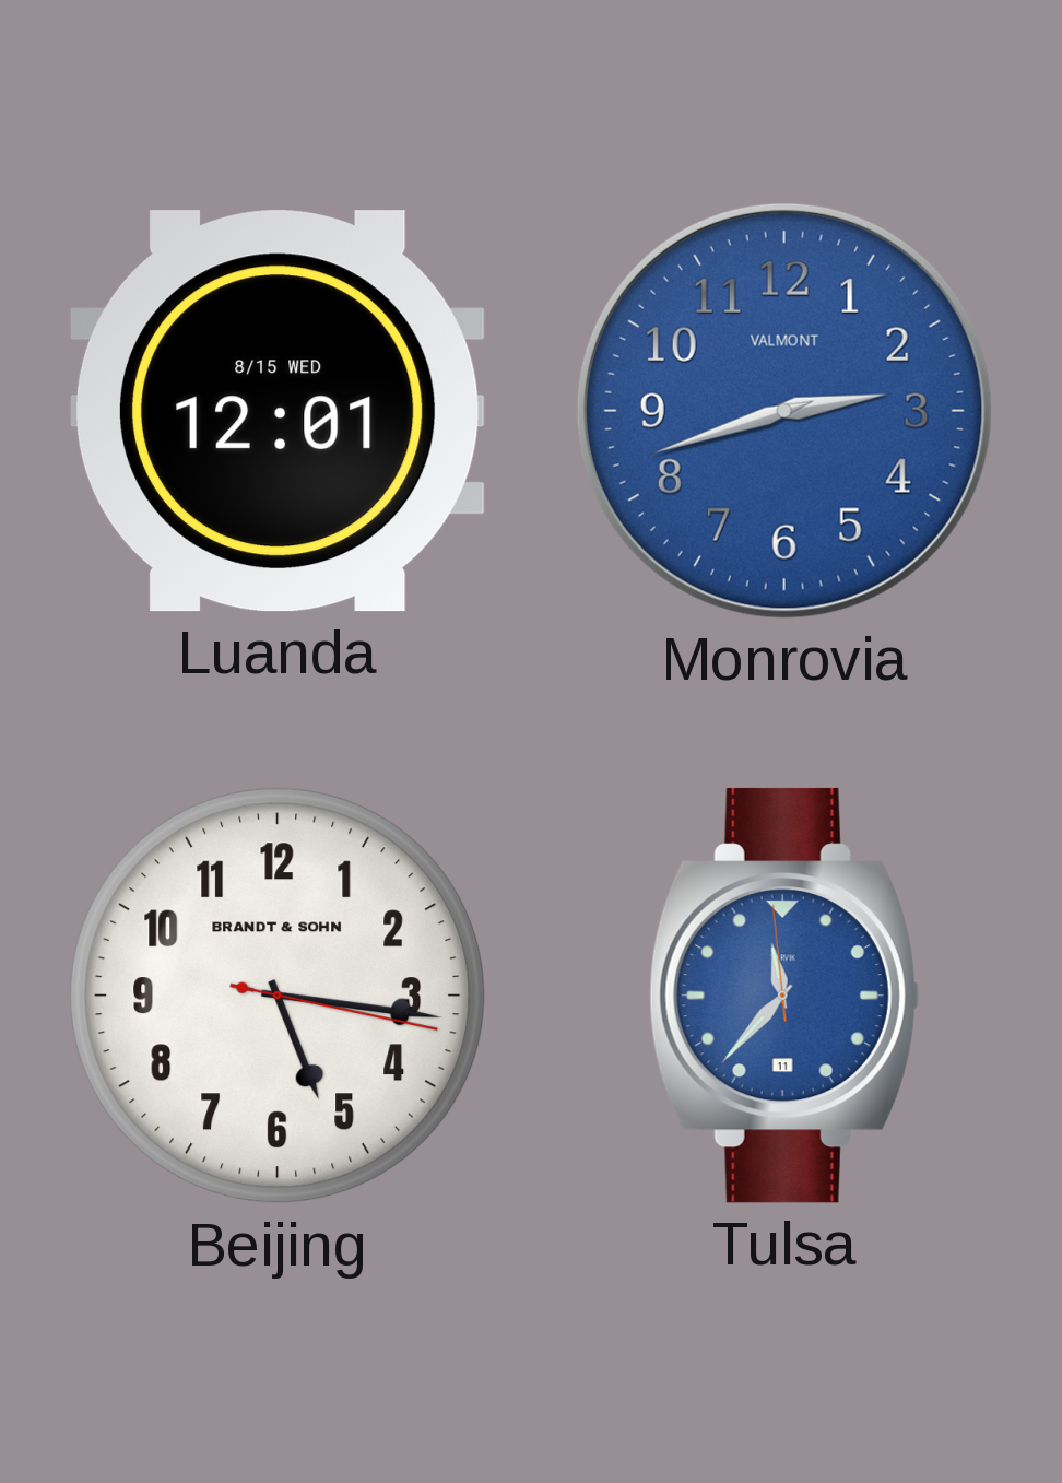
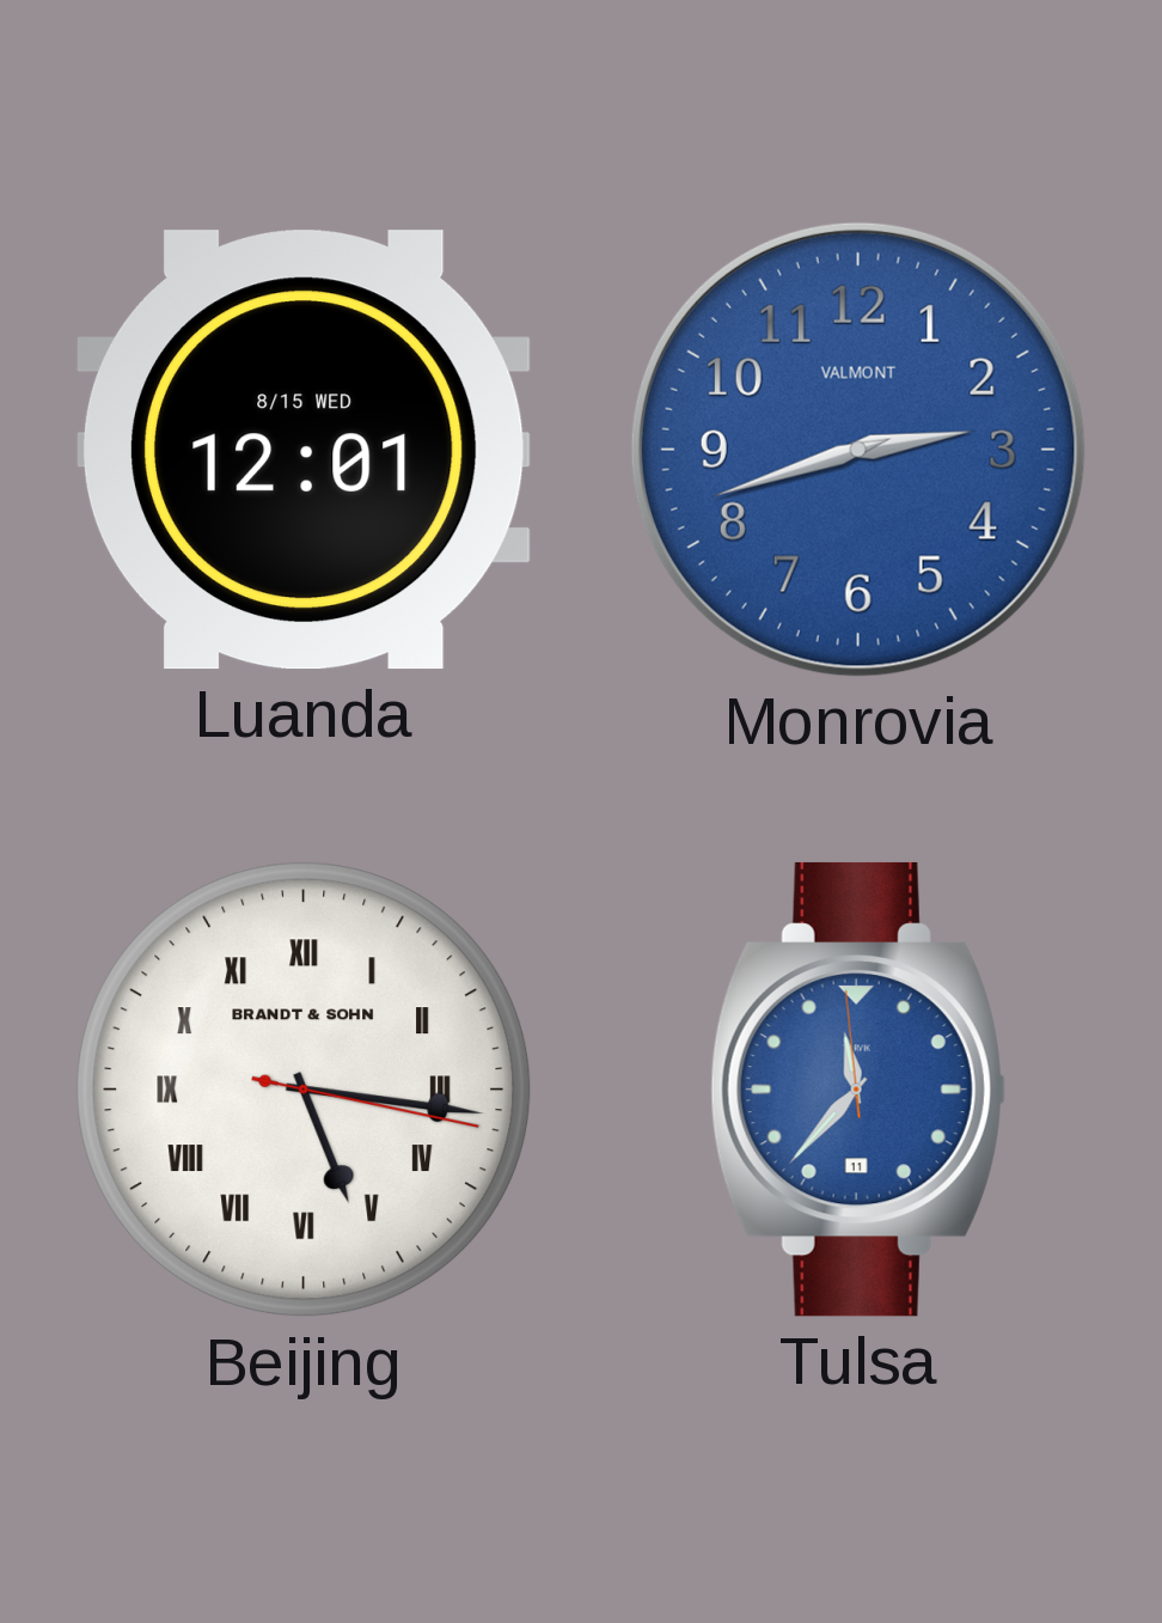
Beijing numerals: Arabic -> Roman (304, 1090)
